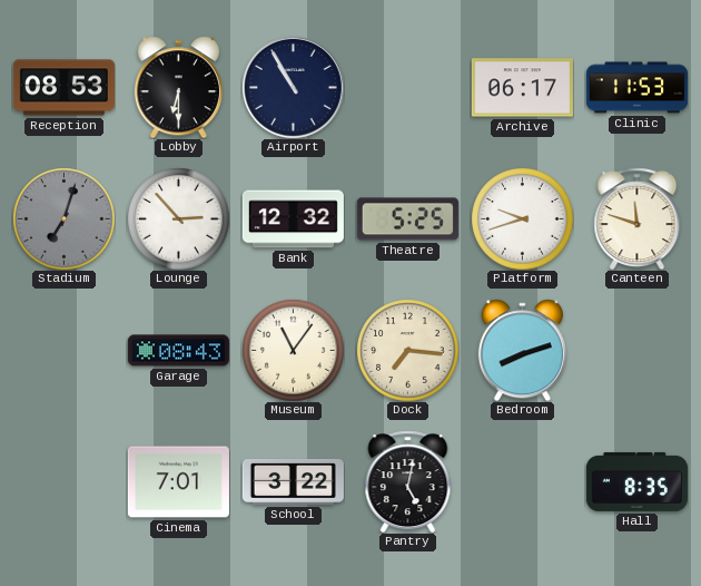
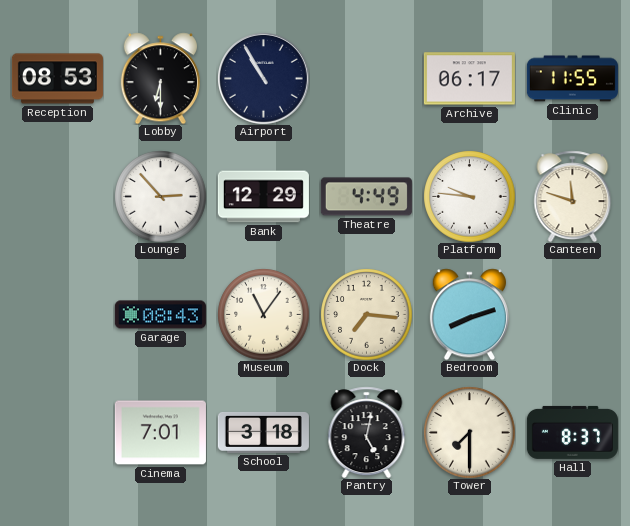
Clinic: 11:53 -> 11:55 (572, 79)
Stadium: 7:03 -> none (63, 218)
Bank: 12:32 -> 12:29 (263, 197)
Theatre: 5:25 -> 4:49 (366, 197)
Platform: 9:42 -> 9:46 (469, 196)
School: 3:22 -> 3:18 (263, 432)
Tower: none -> 7:30 (469, 432)
Hall: 8:35 -> 8:37 (572, 432)
